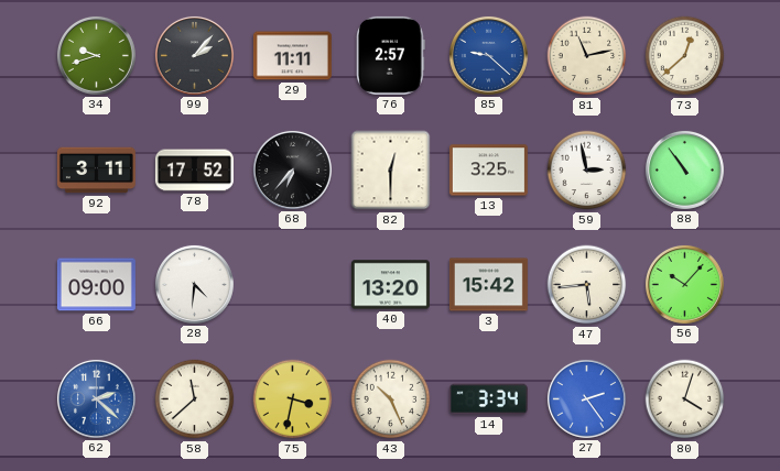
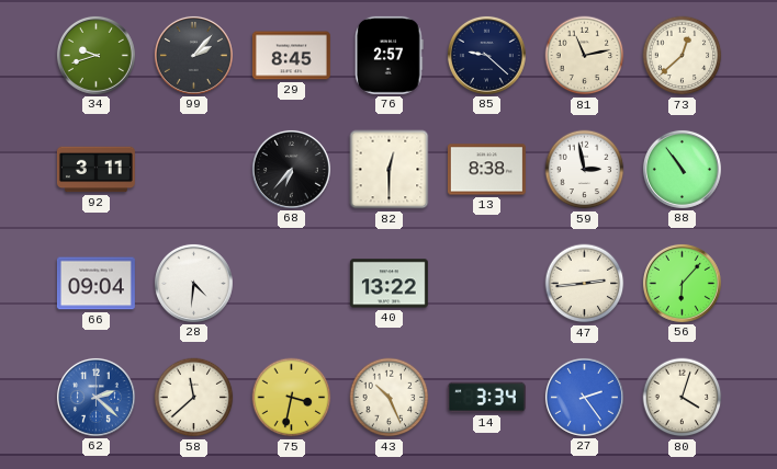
29: 11:11 -> 8:45 (291, 56)
85 dial: blue -> navy (486, 55)
78: 17:52 -> none (194, 171)
13: 3:25 -> 8:38 (486, 170)
66: 09:00 -> 09:04 (95, 284)
40: 13:20 -> 13:22 (388, 284)
3: 15:42 -> none (488, 285)
47: 5:44 -> 2:44 (585, 284)
56: 10:07 -> 6:07 (682, 283)
